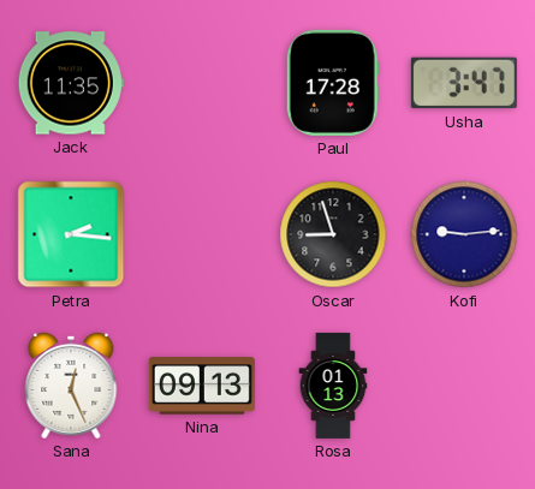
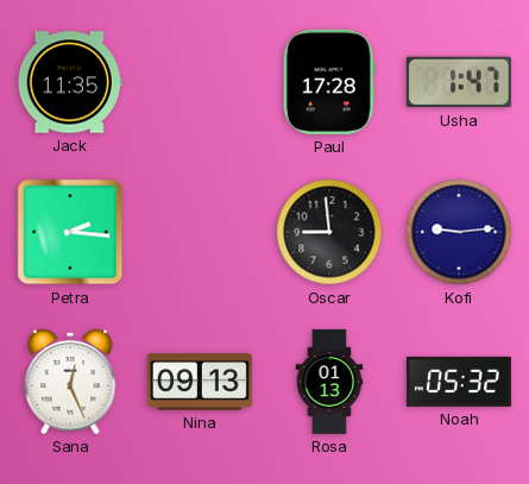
Usha: 3:47 -> 1:47 (459, 82)
Oscar: 8:57 -> 8:59 (329, 232)
Noah: none -> 05:32 (459, 382)
